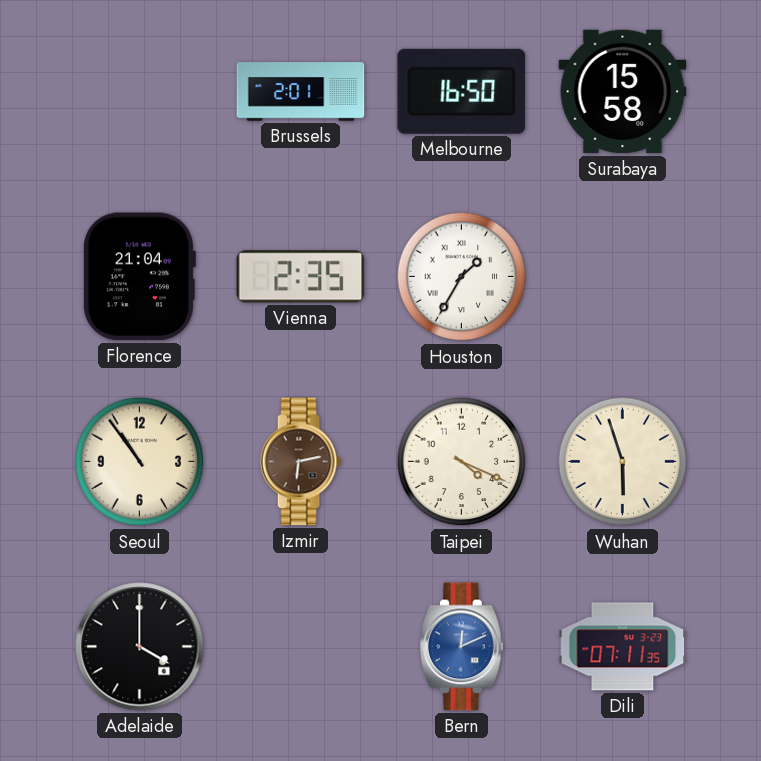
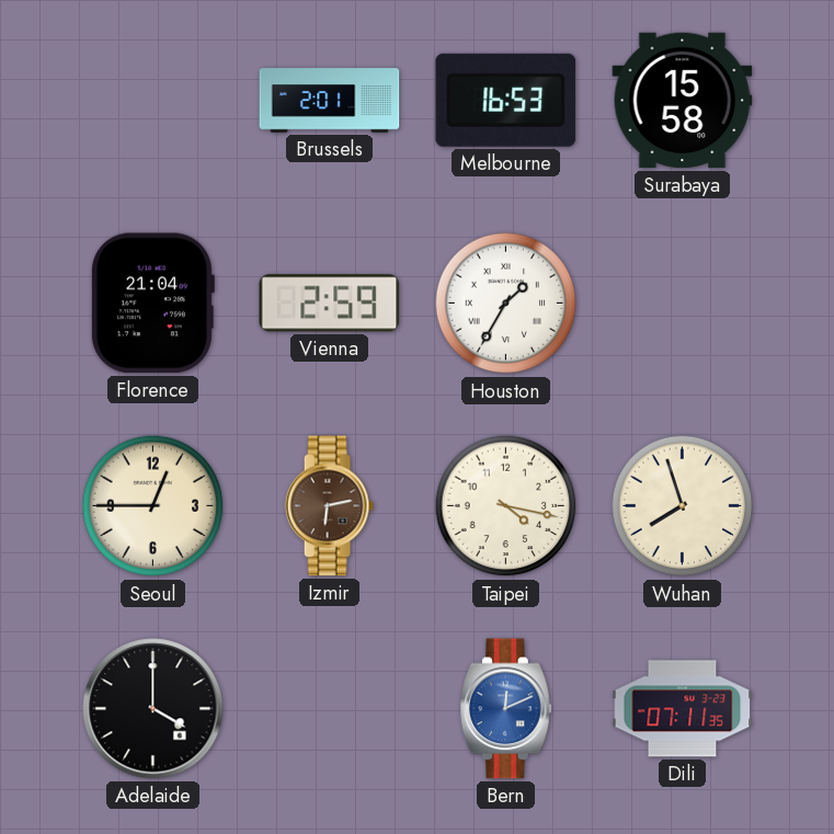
Melbourne: 16:50 -> 16:53 (506, 100)
Vienna: 2:35 -> 2:59 (330, 304)
Seoul: 10:54 -> 12:45 (153, 506)
Taipei: 4:19 -> 4:17 (506, 506)
Wuhan: 5:57 -> 7:57 (683, 506)
